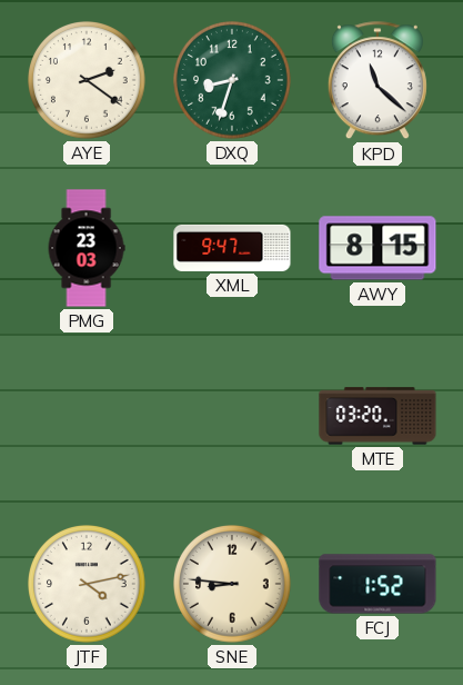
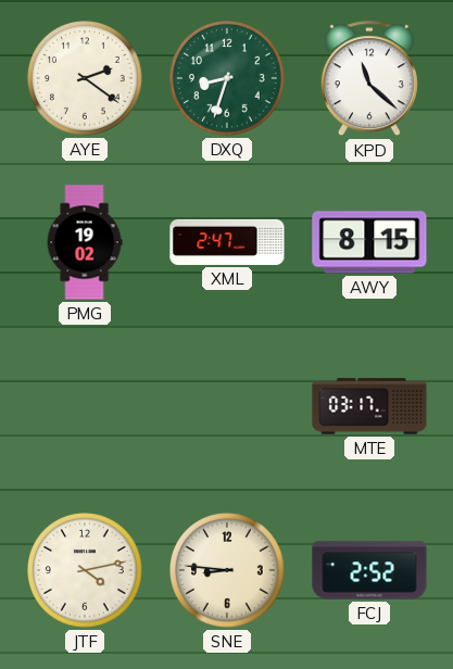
PMG: 23:03 -> 19:02 (85, 242)
XML: 9:47 -> 2:47 (227, 242)
MTE: 03:20 -> 03:17 (369, 406)
FCJ: 1:52 -> 2:52 (369, 570)
